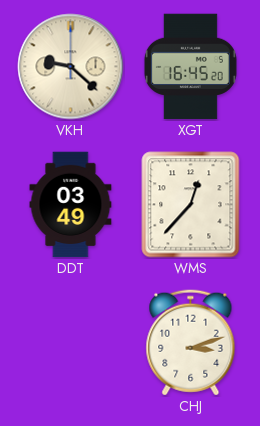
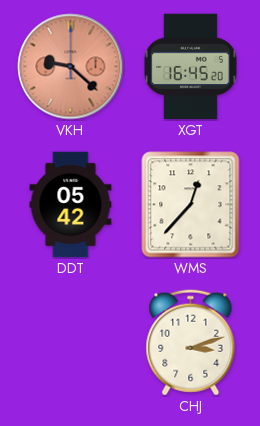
VKH dial: cream -> salmon (71, 67)
DDT: 03:49 -> 05:42 (71, 205)
